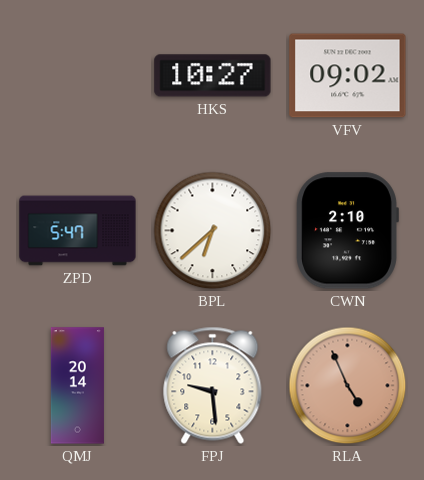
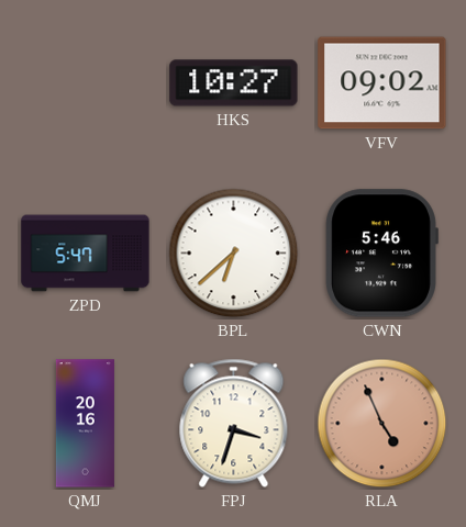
CWN: 2:10 -> 5:46 (381, 254)
QMJ: 20:14 -> 20:16 (85, 424)
FPJ: 9:29 -> 3:33 (234, 423)
